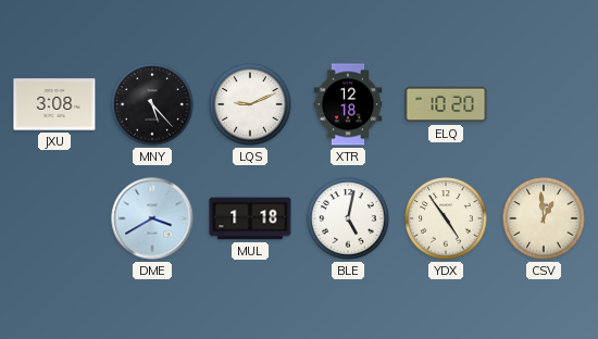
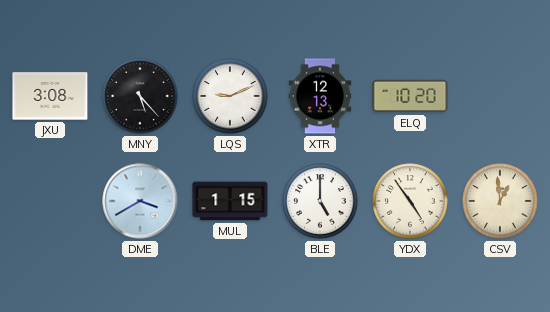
XTR: 12:18 -> 12:13 (320, 96)
MUL: 1:18 -> 1:15 (230, 201)
BLE: 5:02 -> 5:00 (320, 201)
